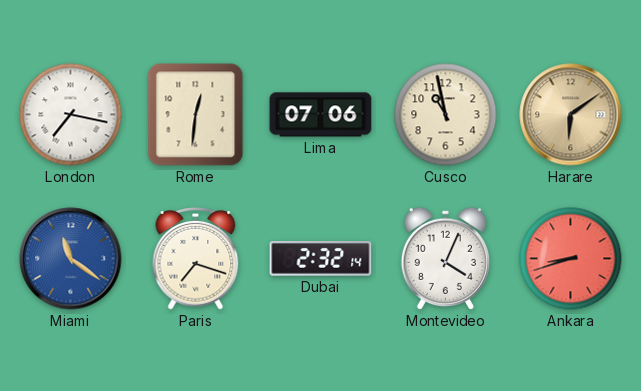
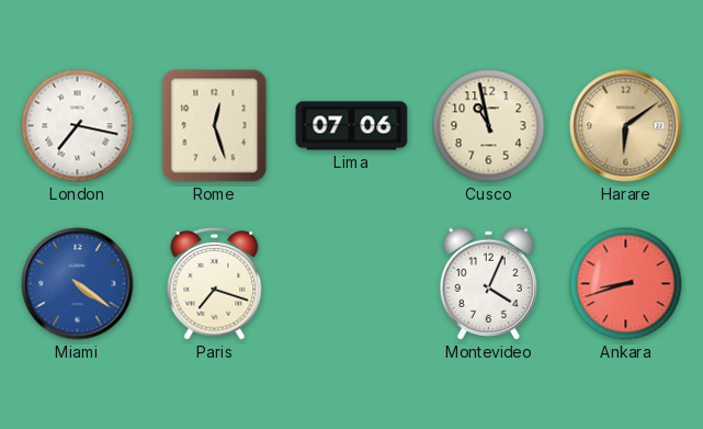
Rome: 12:31 -> 12:27 (215, 126)
Miami: 11:21 -> 4:21 (78, 284)
Dubai: 2:32 -> none (321, 259)
